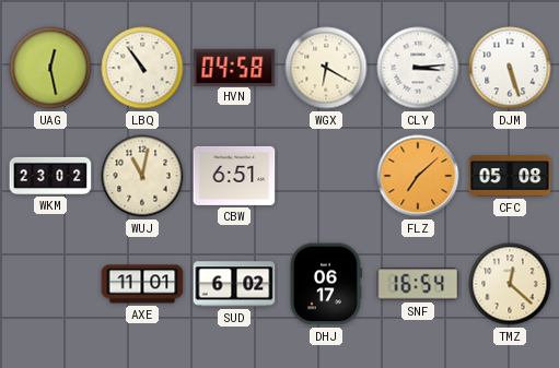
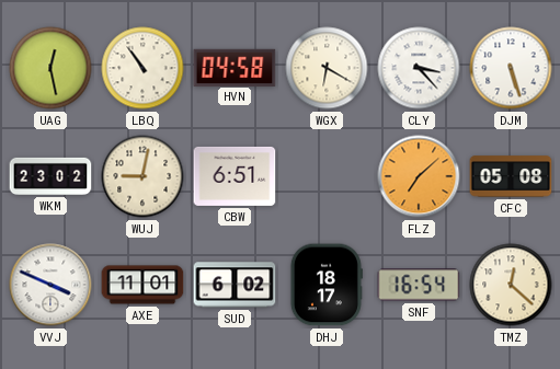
CLY: 3:14 -> 3:23 (419, 68)
WUJ: 11:02 -> 9:02 (142, 176)
VVJ: none -> 3:49 (50, 285)
DHJ: 06:17 -> 18:17 (325, 285)
